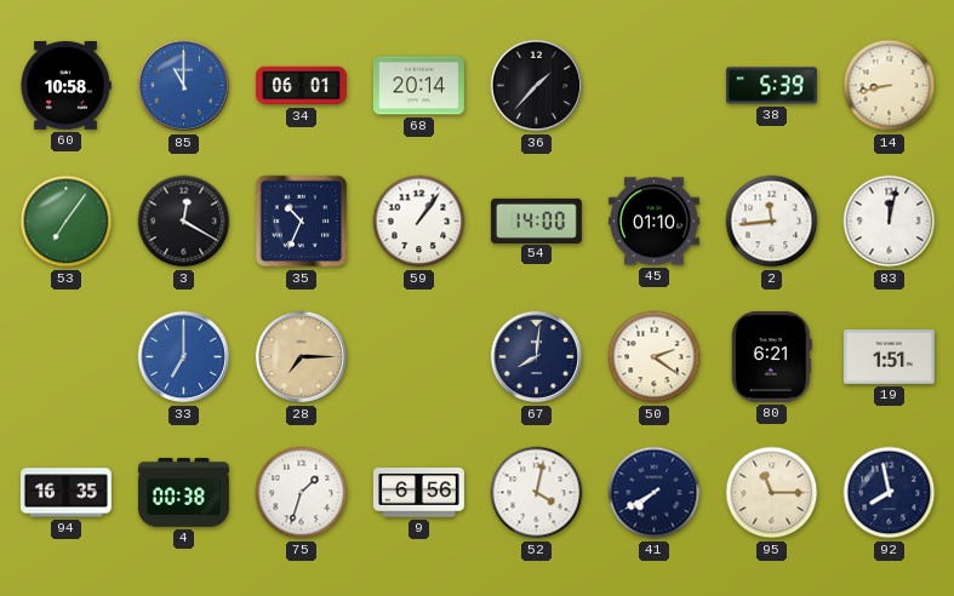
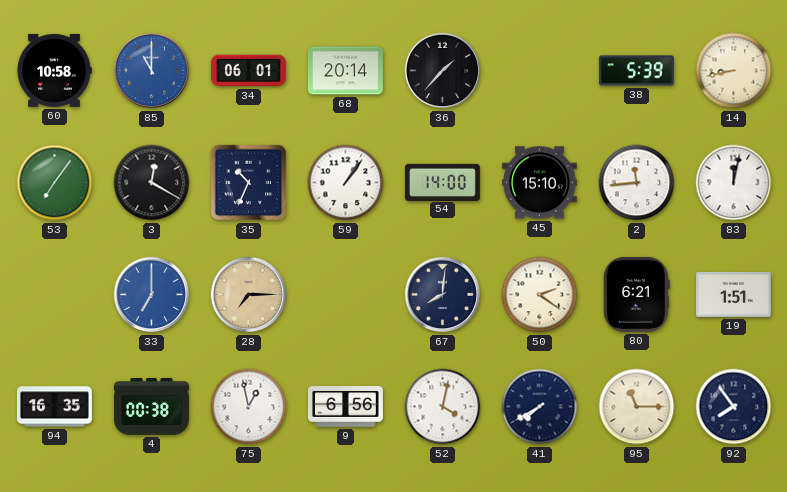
45: 01:10 -> 15:10 (539, 183)
75: 1:33 -> 12:58 (249, 407)
92: 7:58 -> 7:54 (734, 407)
